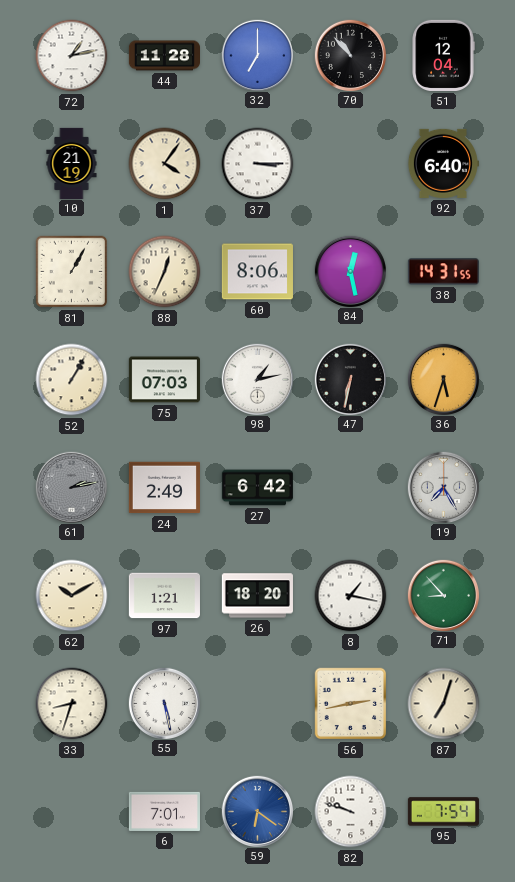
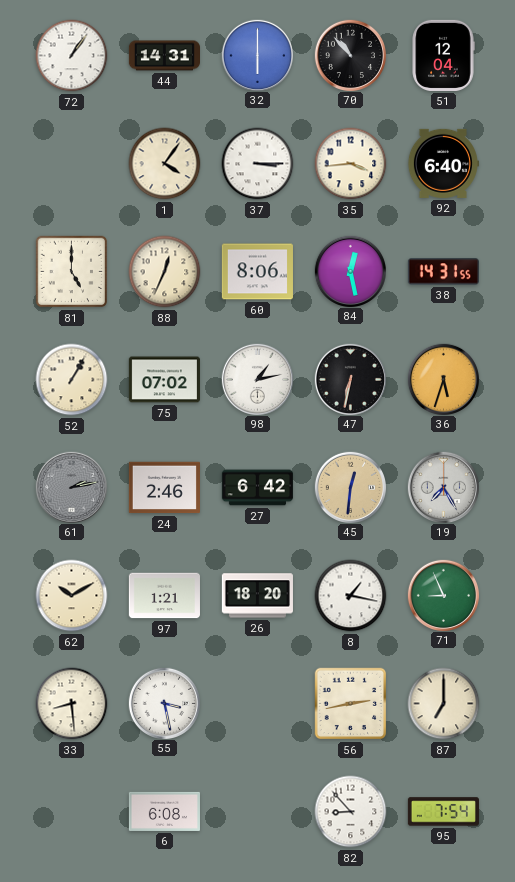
72: 1:13 -> 1:06 (72, 56)
44: 11:28 -> 14:31 (164, 56)
32: 7:00 -> 6:00 (257, 55)
10: 21:19 -> none (72, 163)
35: none -> 3:44 (351, 164)
81: 1:05 -> 5:00 (72, 272)
75: 07:03 -> 07:02 (164, 380)
24: 2:49 -> 2:46 (164, 488)
45: none -> 12:31 (350, 487)
71: 8:53 -> 8:56 (443, 595)
33: 8:33 -> 8:29 (72, 704)
55: 5:28 -> 3:28 (164, 703)
87: 7:03 -> 7:00 (444, 704)
6: 7:01 -> 6:08 (164, 811)
59: 6:21 -> none (257, 811)
82: 9:48 -> 8:53 (351, 812)
